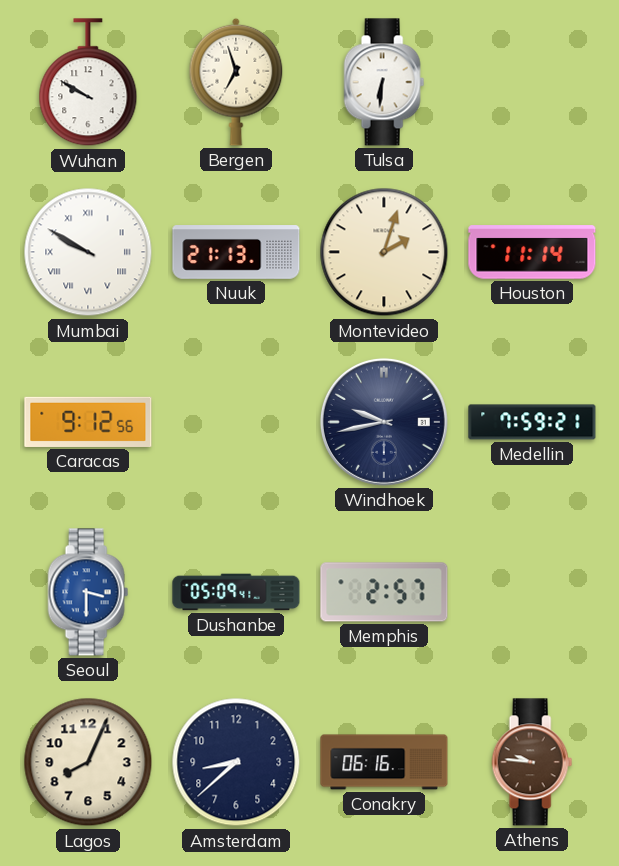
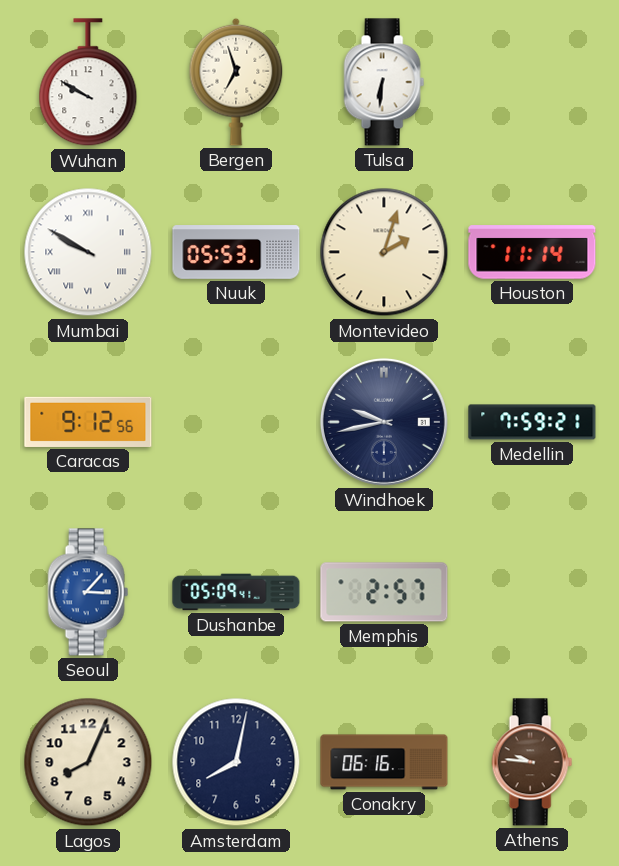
Nuuk: 21:13 -> 05:53 (236, 252)
Seoul: 3:30 -> 3:07 (88, 592)
Amsterdam: 8:38 -> 8:02 (236, 762)
